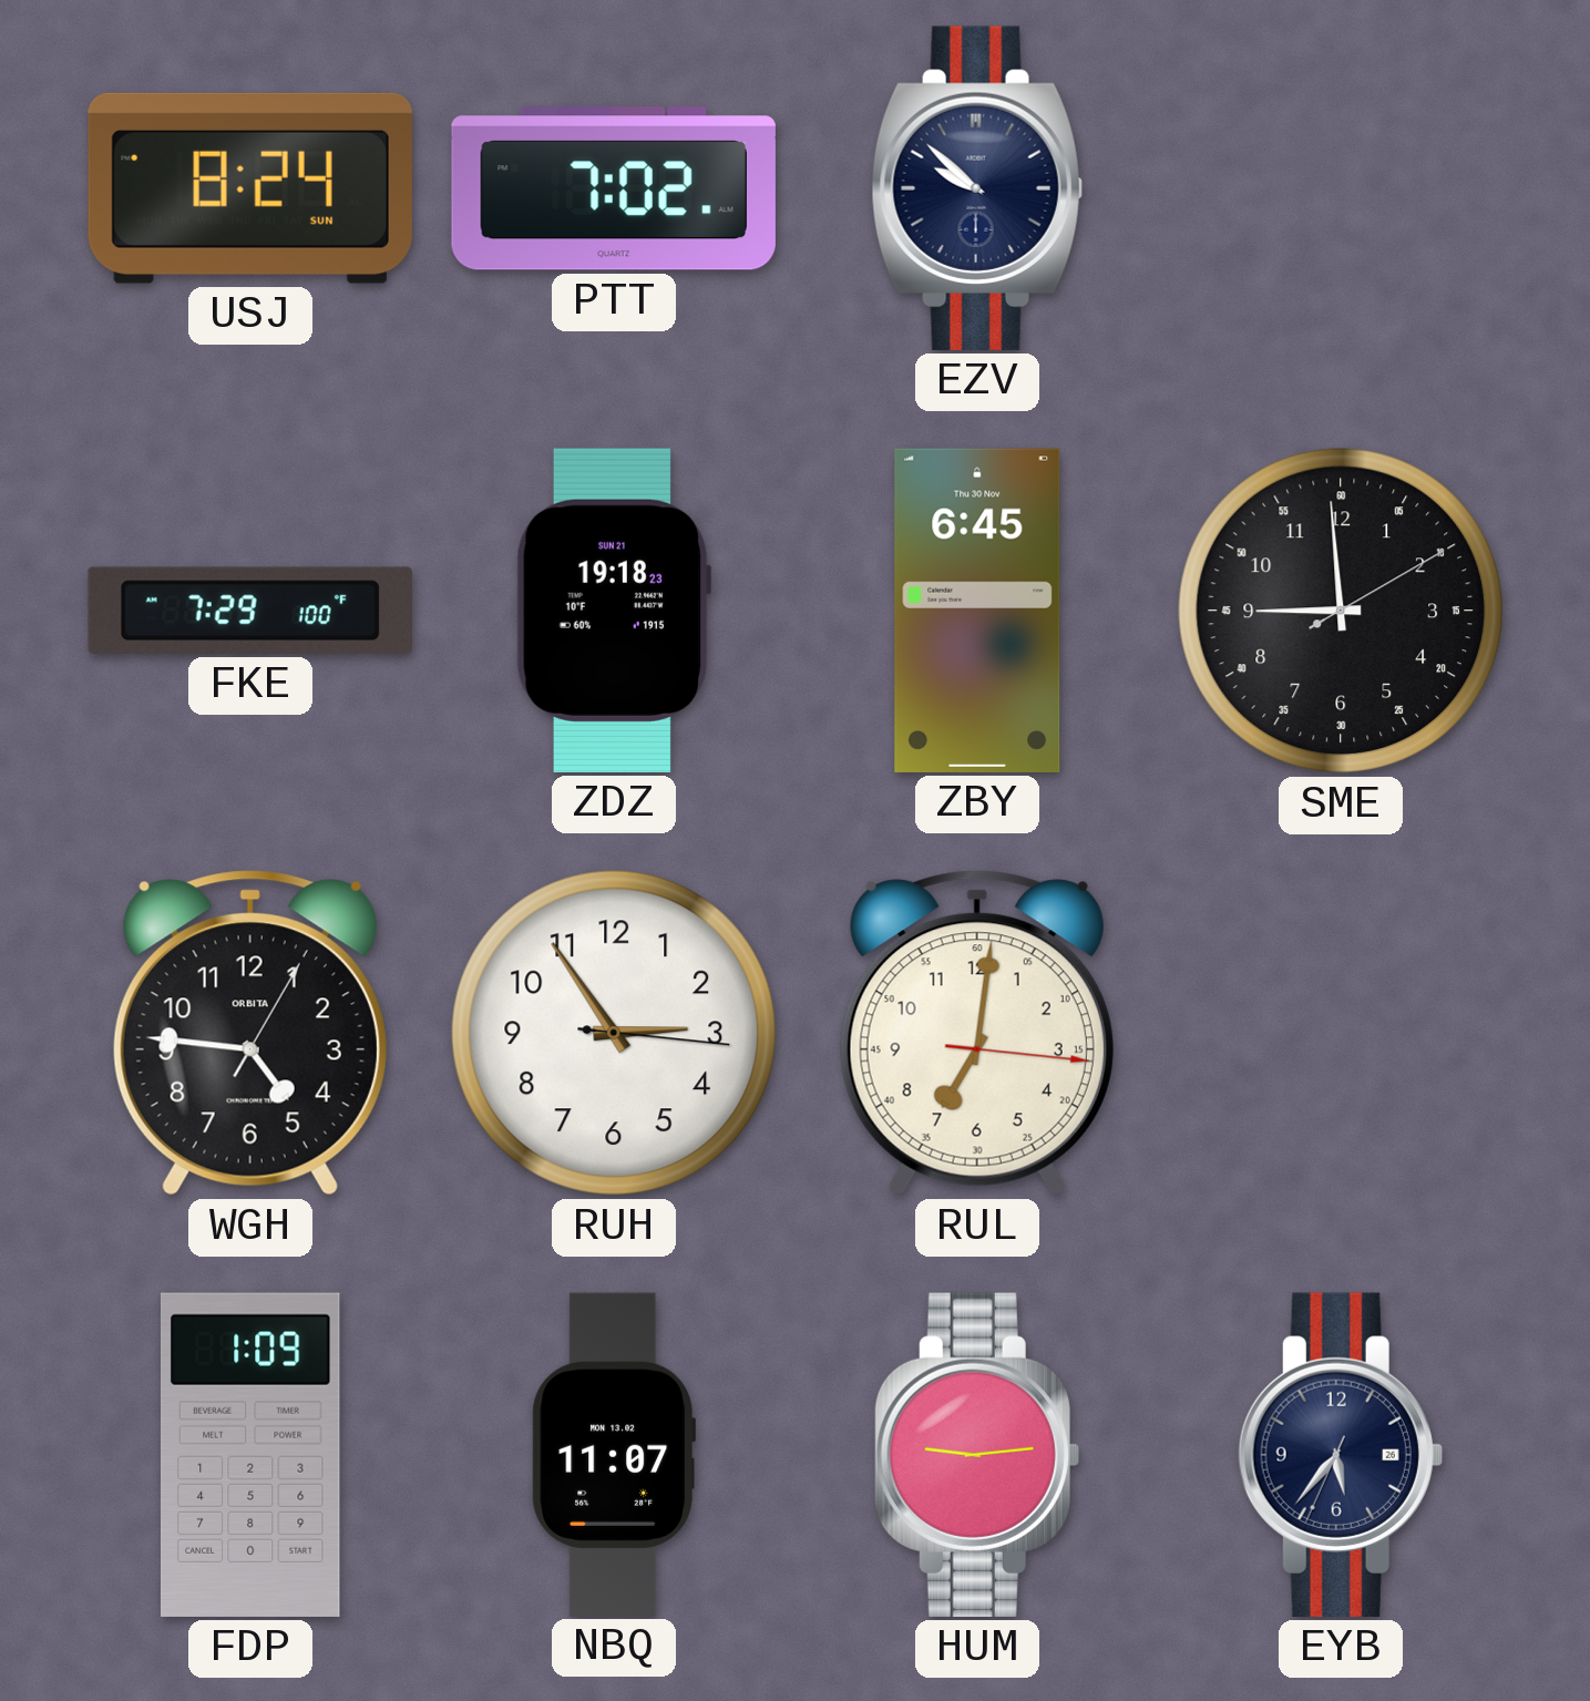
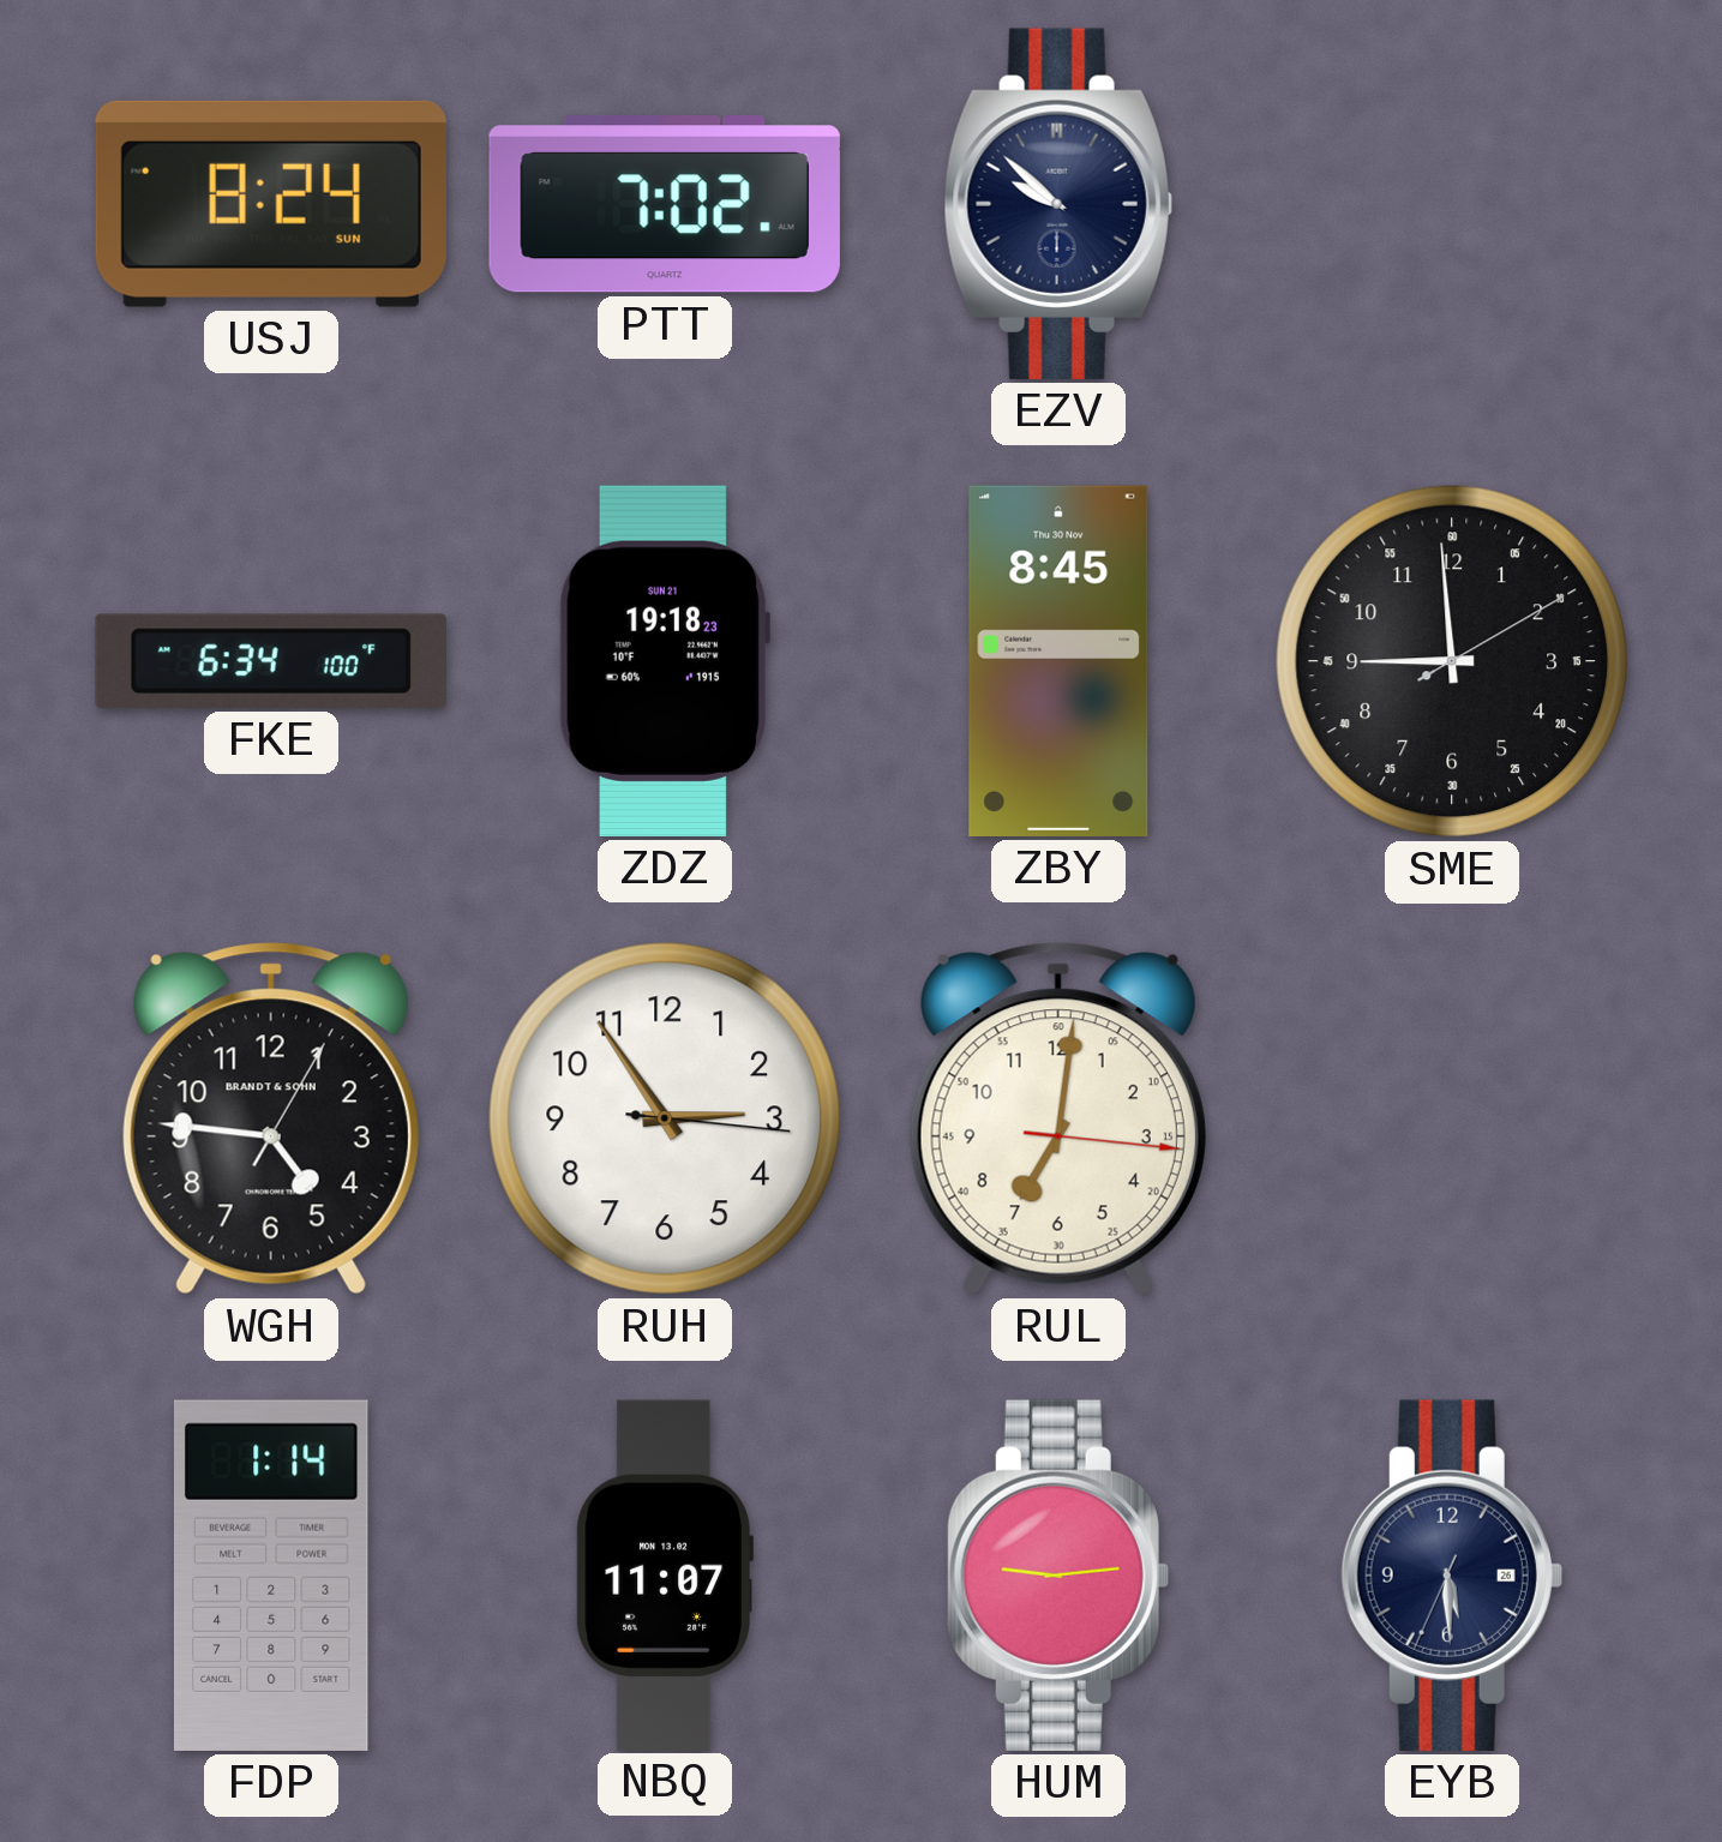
FKE: 7:29 -> 6:34 (271, 661)
ZBY: 6:45 -> 8:45 (1058, 661)
WGH brand: ORBITA -> BRANDT & SOHN (271, 1118)
FDP: 1:09 -> 1:14 (271, 1576)
EYB: 5:36 -> 5:29 (1452, 1576)
